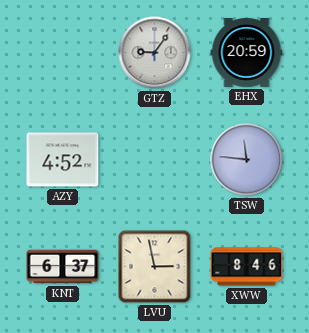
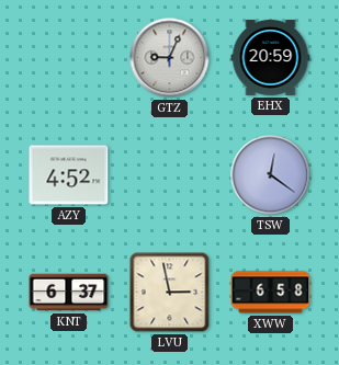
GTZ: 9:06 -> 9:04 (170, 58)
TSW: 11:46 -> 12:21 (271, 175)
XWW: 8:46 -> 6:58 (271, 293)
